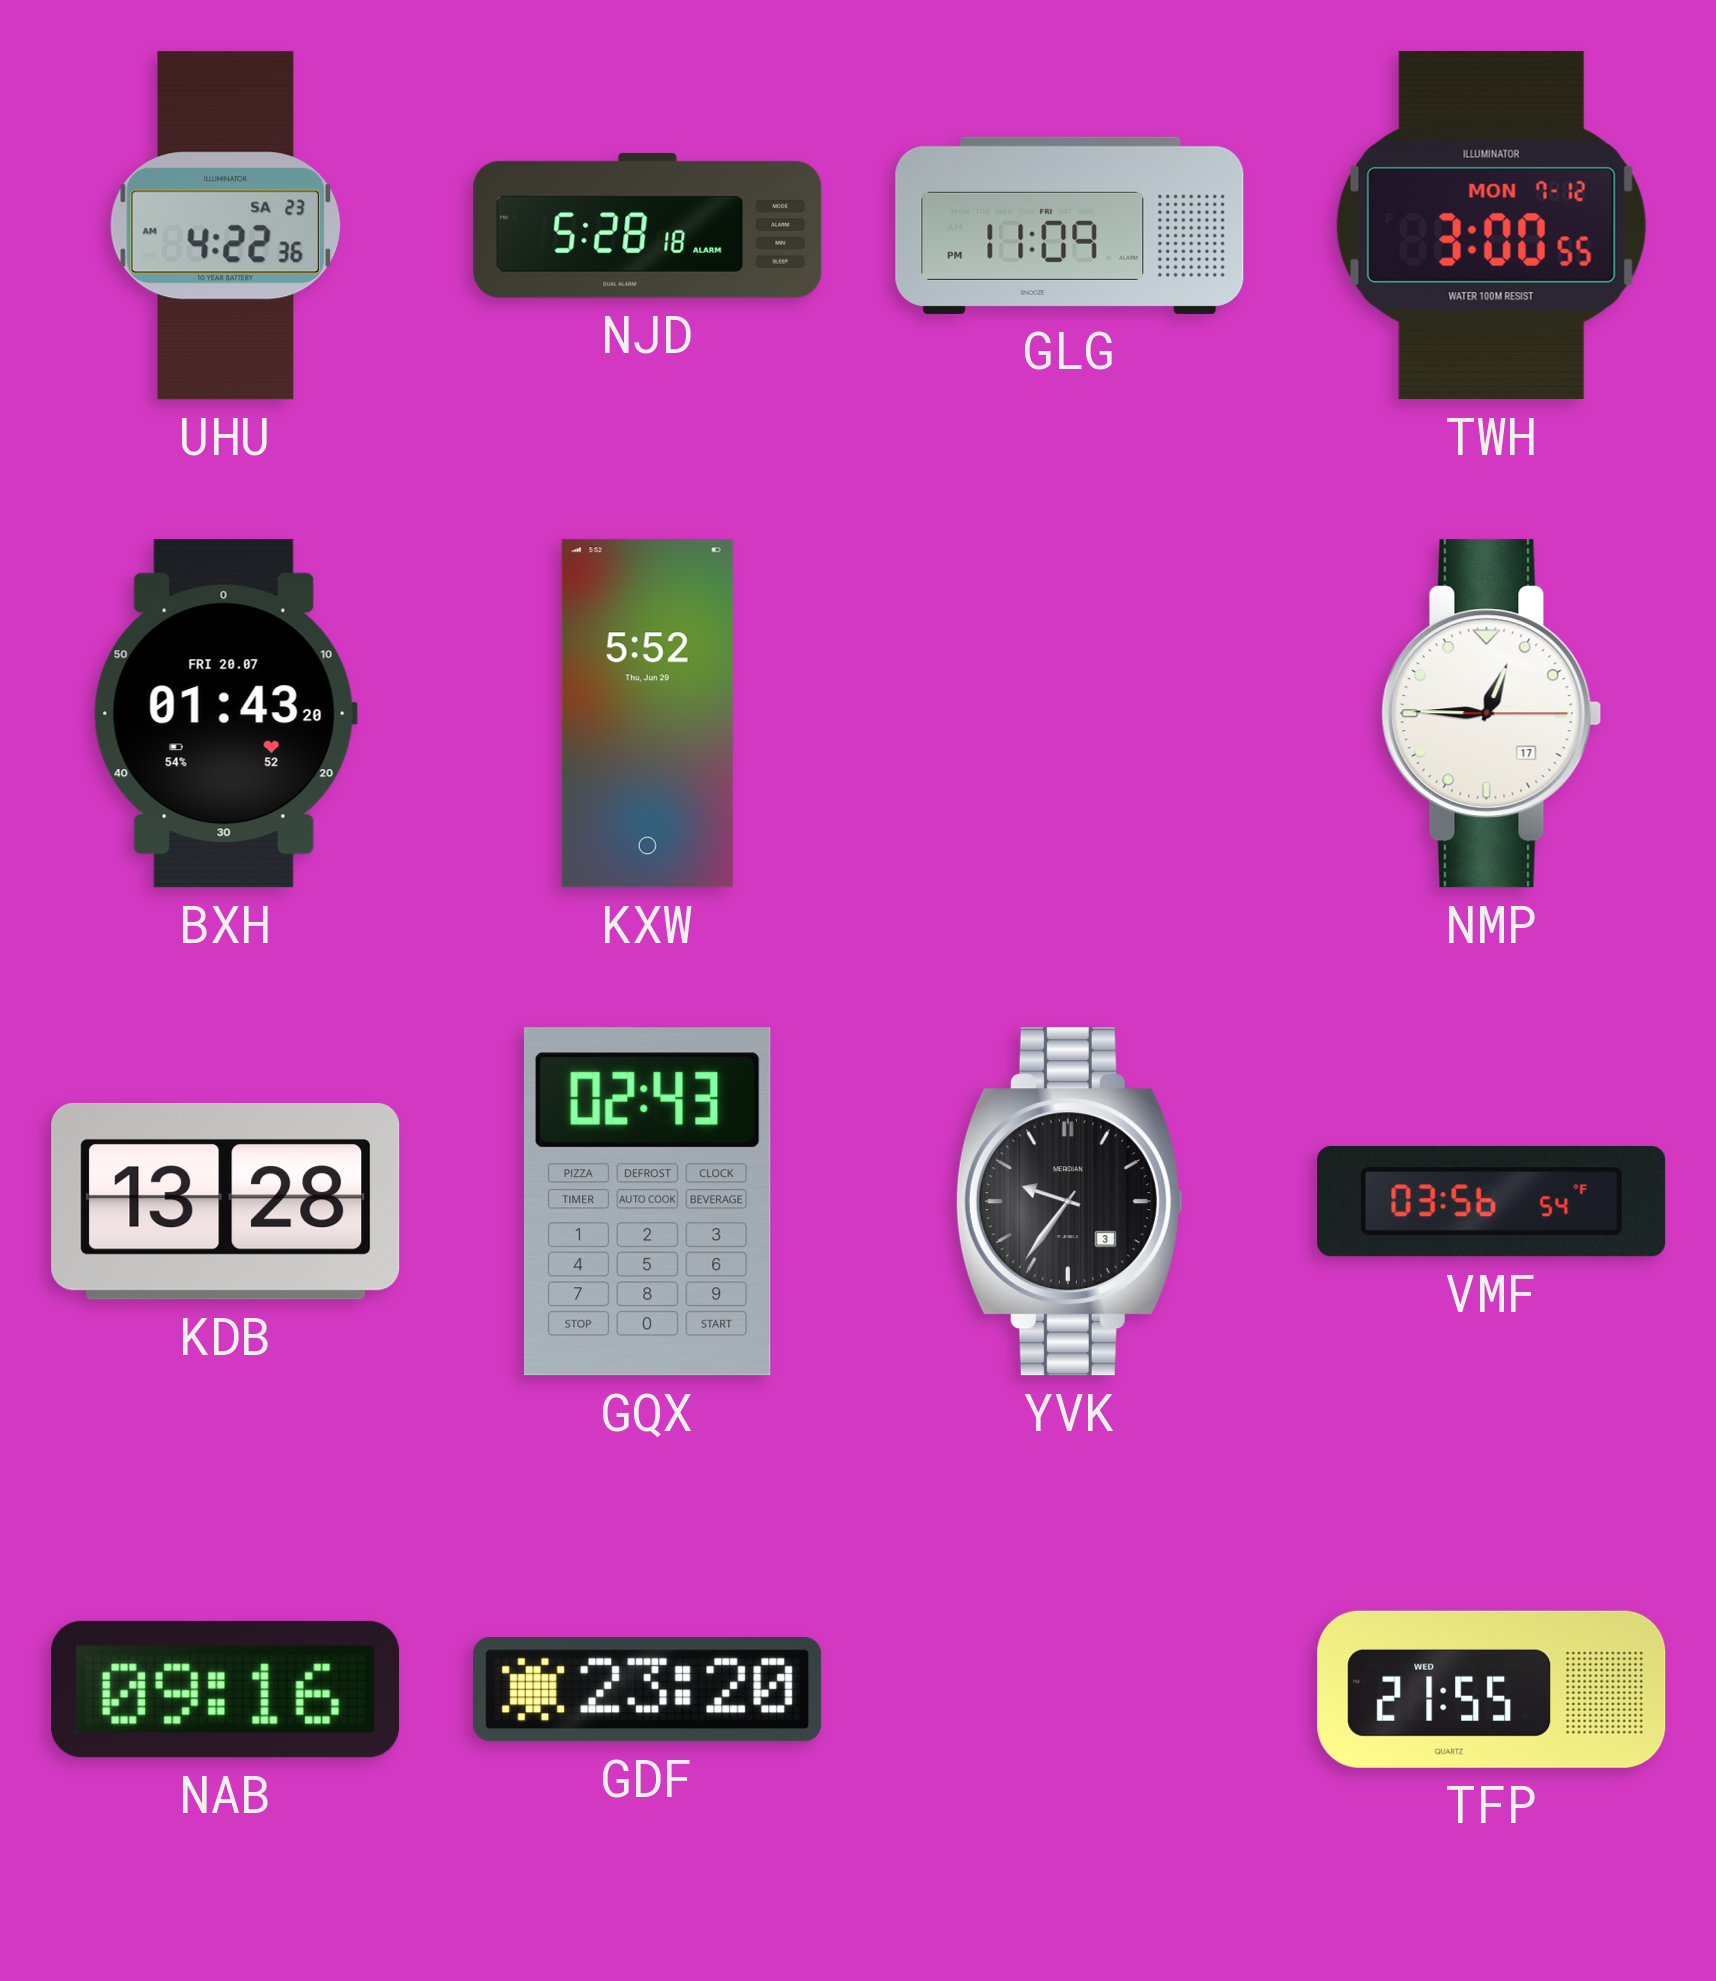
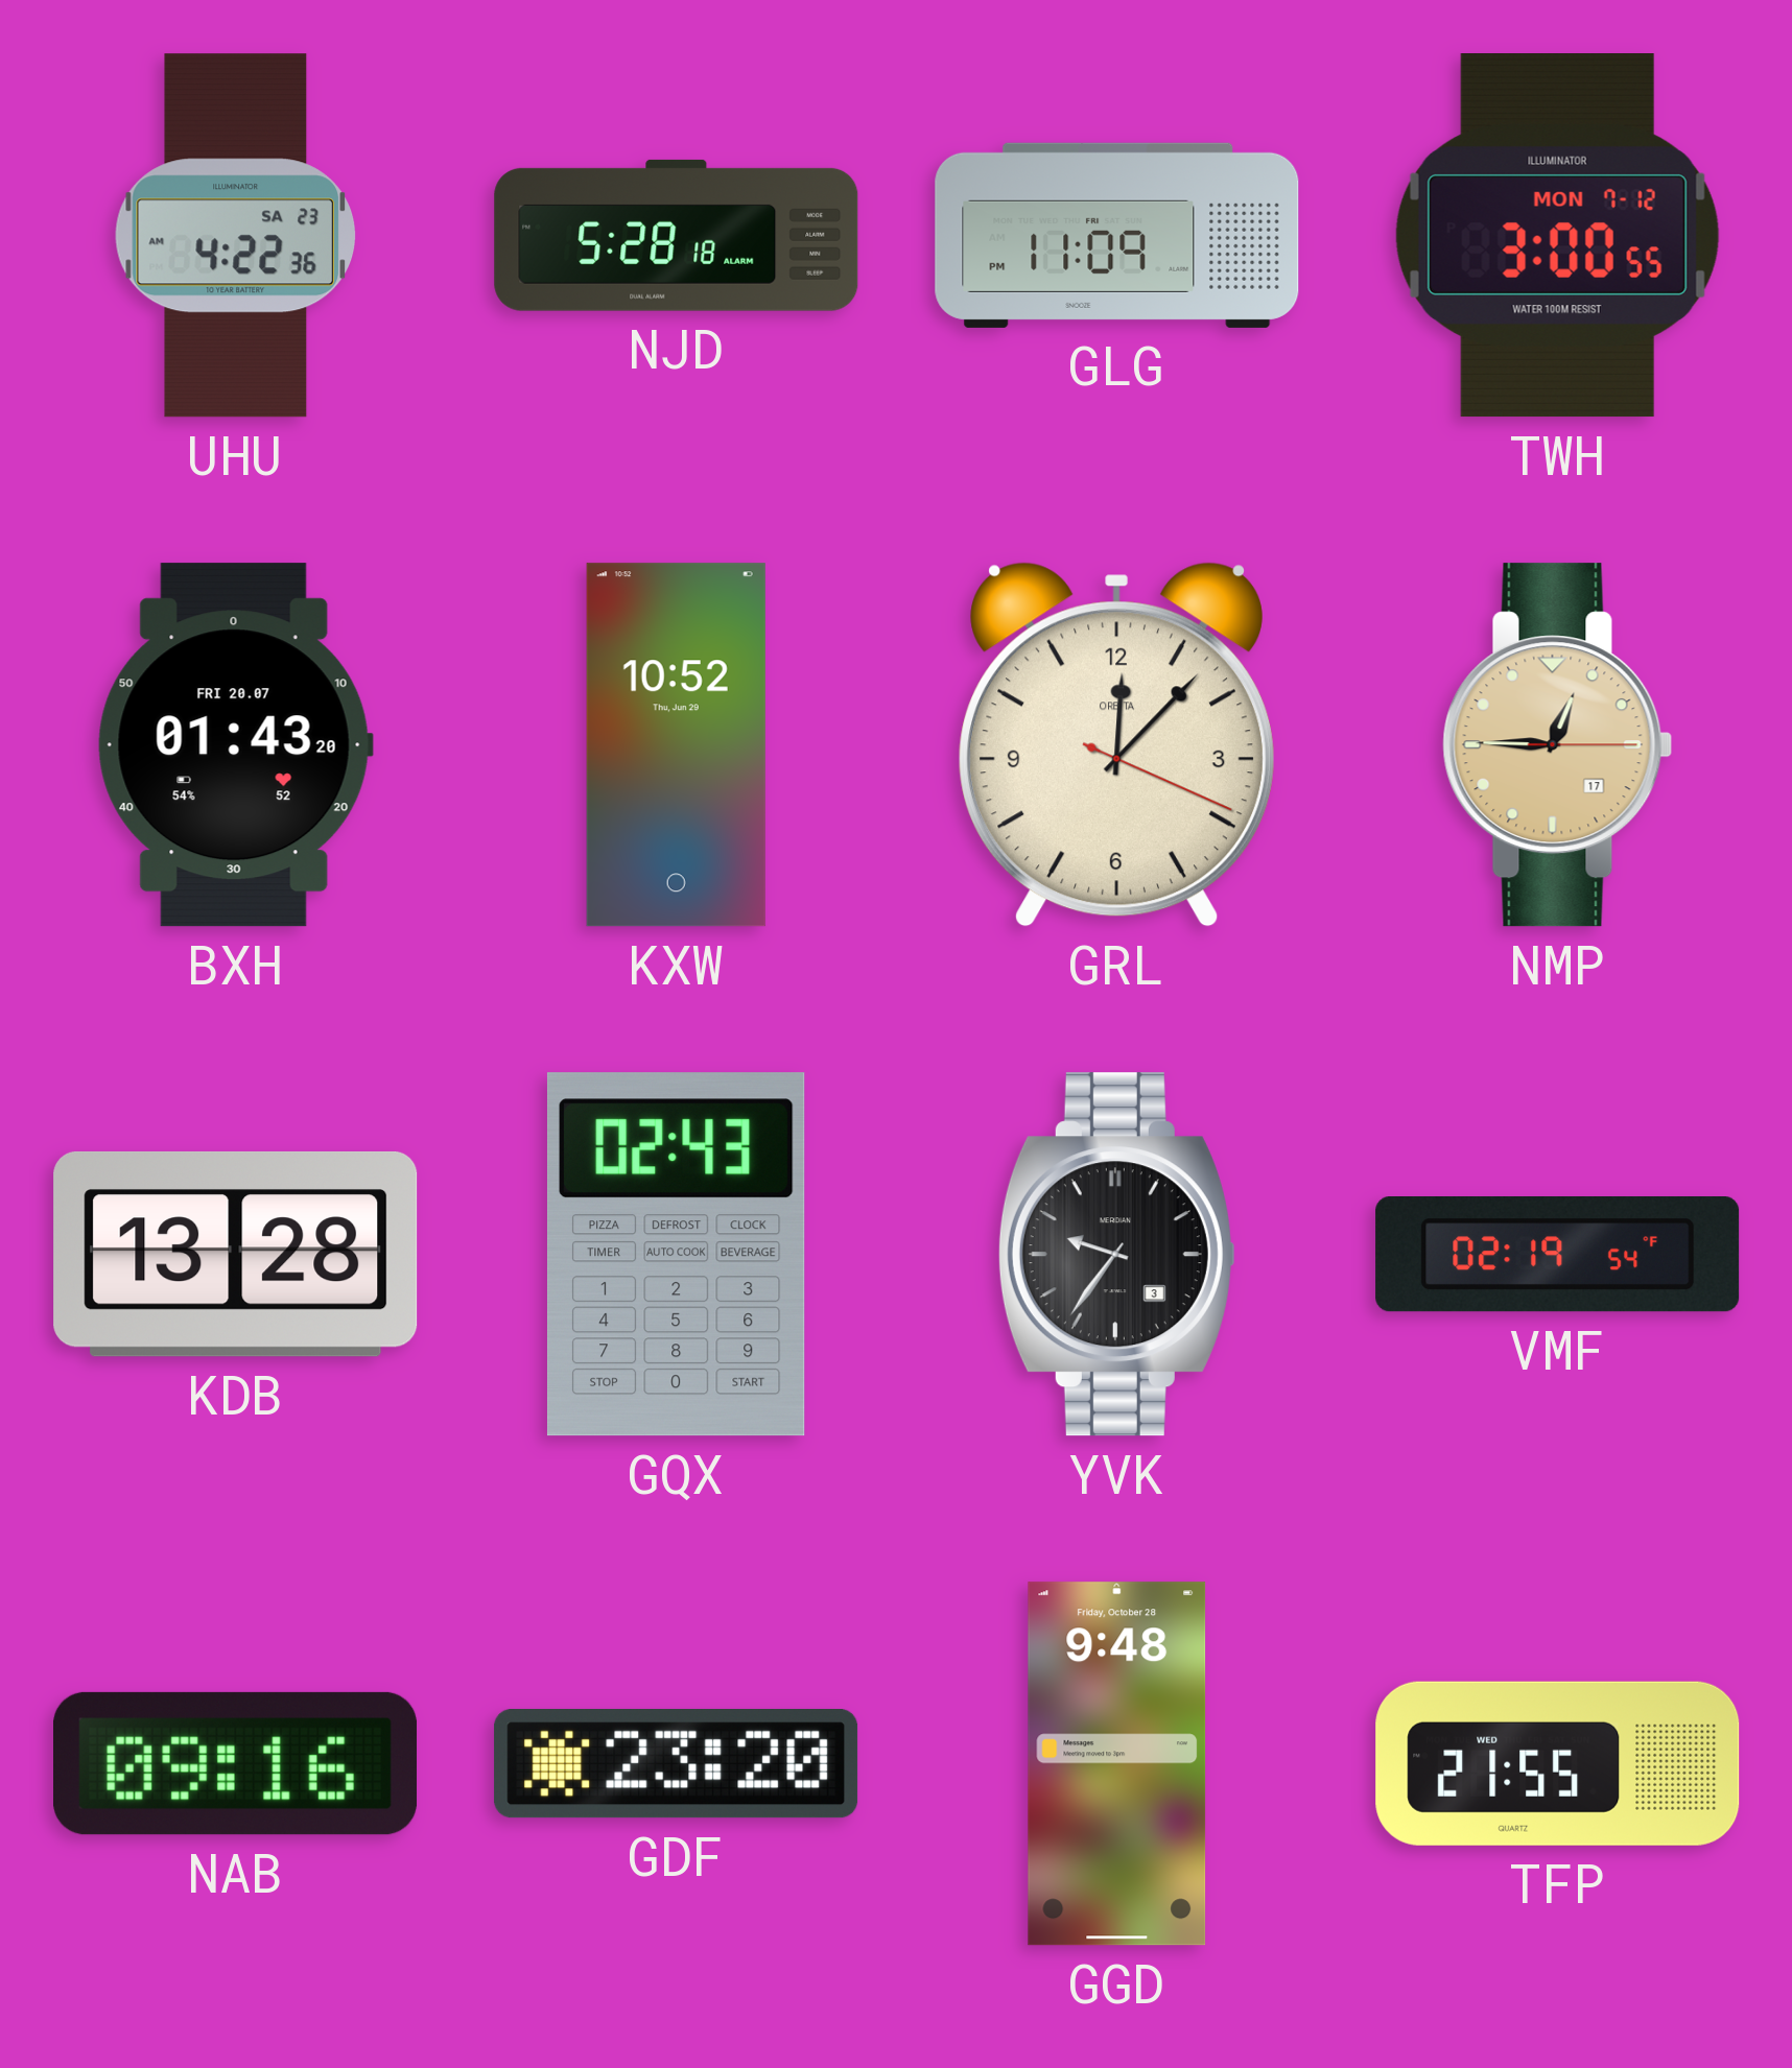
KXW: 5:52 -> 10:52 (676, 745)
GRL: none -> 12:07 (1116, 744)
NMP dial: white -> champagne (1558, 745)
VMF: 03:56 -> 02:19 (1558, 1255)
GGD: none -> 9:48 (1117, 1764)
